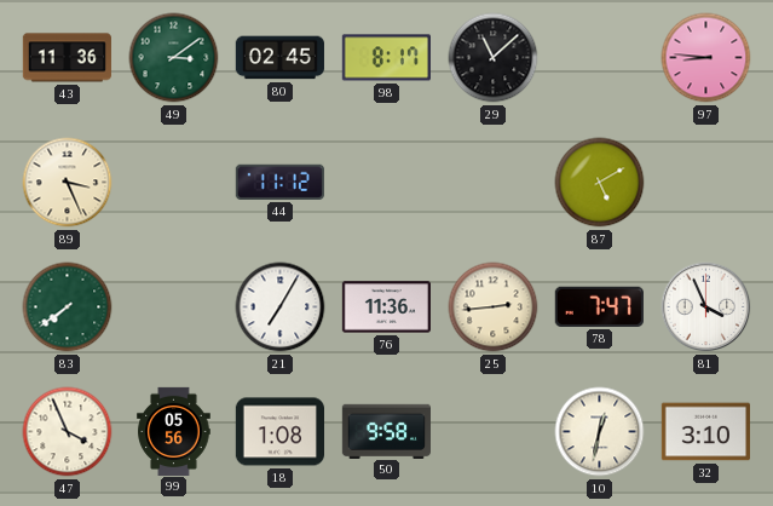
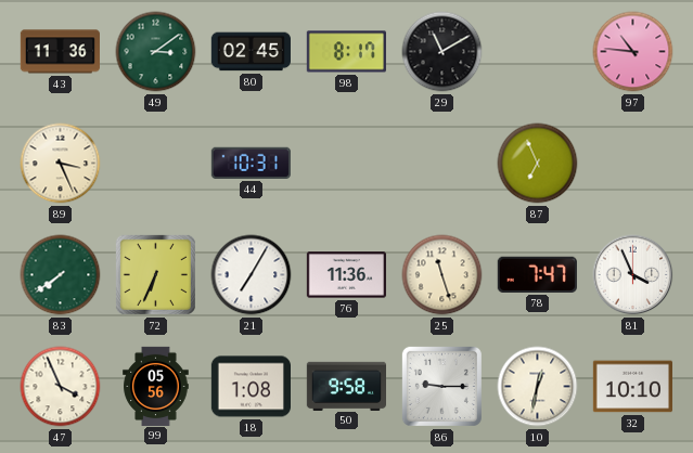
29: 11:08 -> 11:10 (442, 52)
97: 8:46 -> 10:46 (633, 52)
44: 11:12 -> 10:31 (251, 163)
87: 5:10 -> 6:56 (538, 164)
72: none -> 6:34 (155, 274)
25: 2:44 -> 11:27 (442, 275)
86: none -> 9:15 (441, 386)
32: 3:10 -> 10:10 (632, 387)
